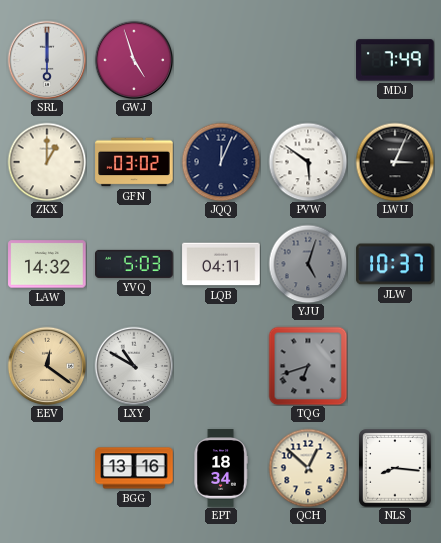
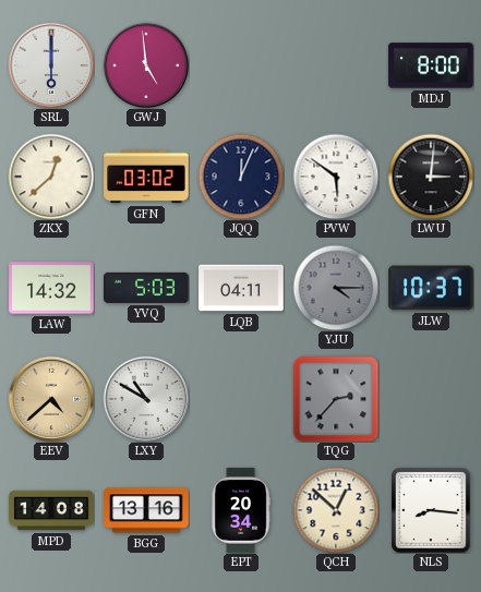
GWJ: 4:57 -> 4:59 (146, 65)
MDJ: 7:49 -> 8:00 (431, 65)
ZKX: 1:00 -> 12:38 (51, 177)
LWU: 3:04 -> 3:01 (431, 177)
YJU: 5:03 -> 4:15 (336, 288)
EEV: 12:21 -> 4:38 (51, 399)
TQG: 6:42 -> 2:37 (336, 399)
MPD: none -> 14:08 (51, 510)
EPT: 18:34 -> 20:34 (241, 510)
